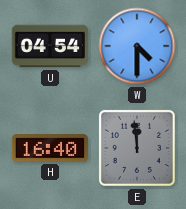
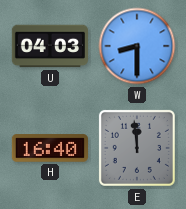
U: 04:54 -> 04:03 (50, 46)
W: 4:30 -> 8:30 (137, 46)
